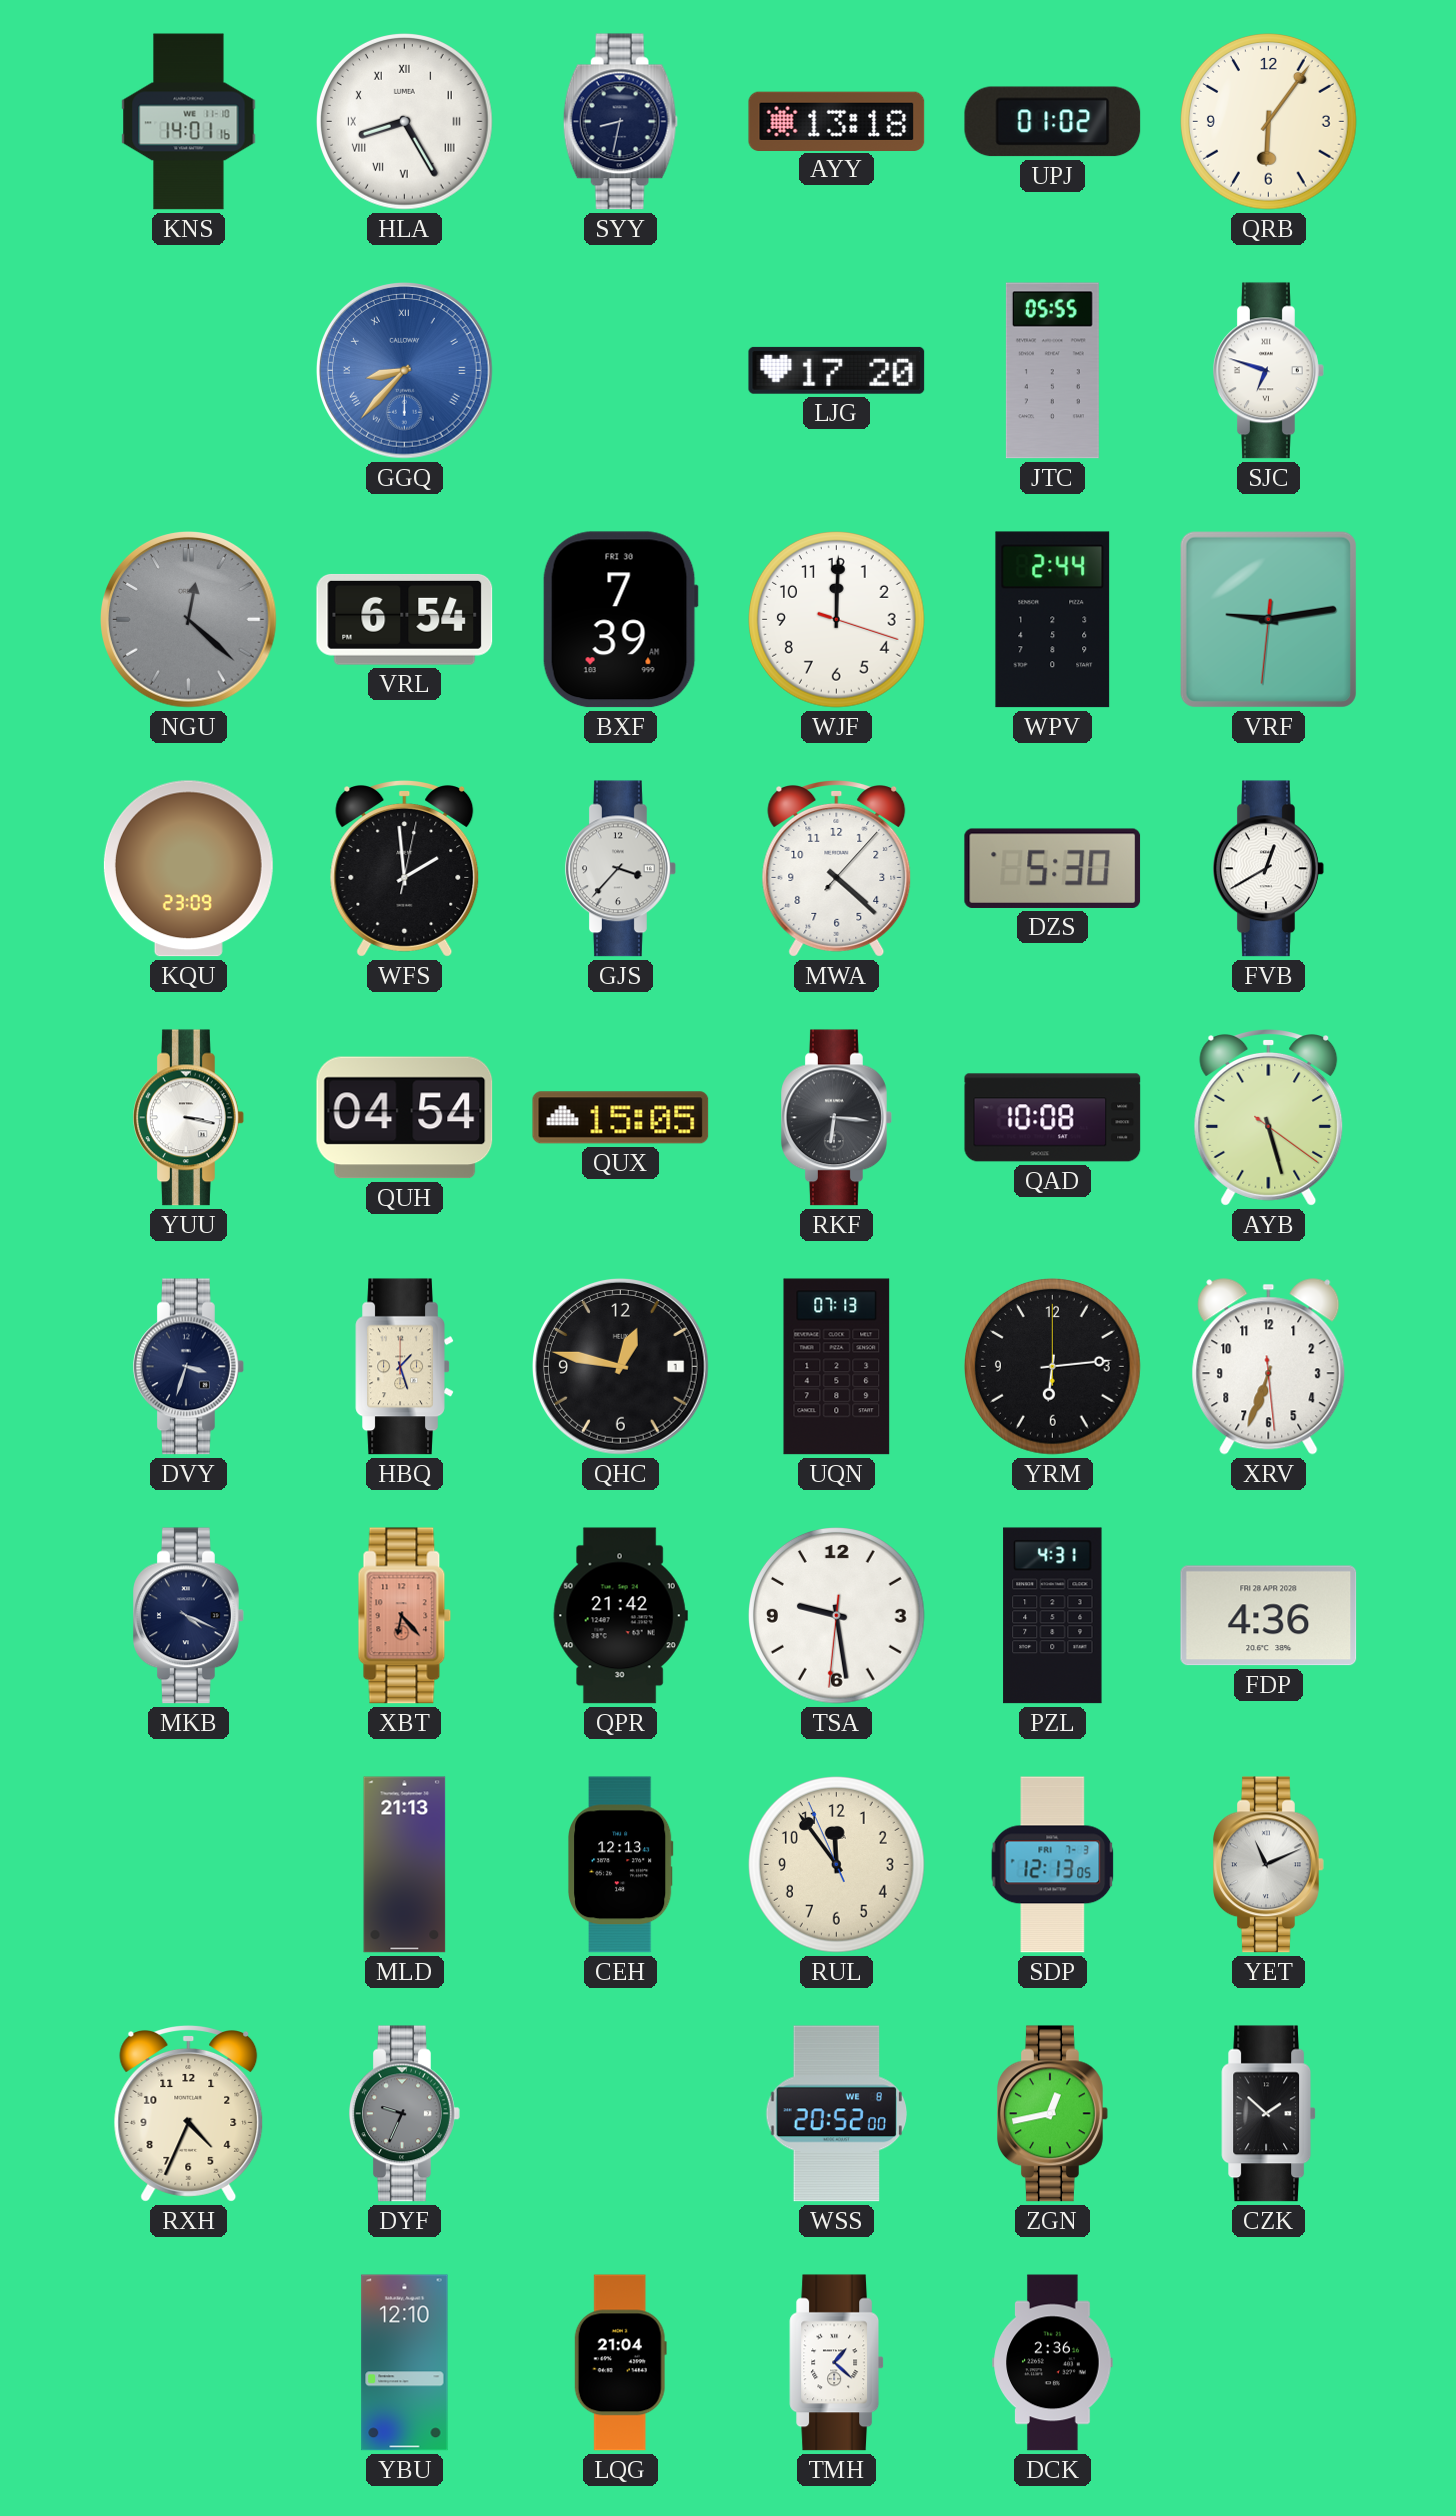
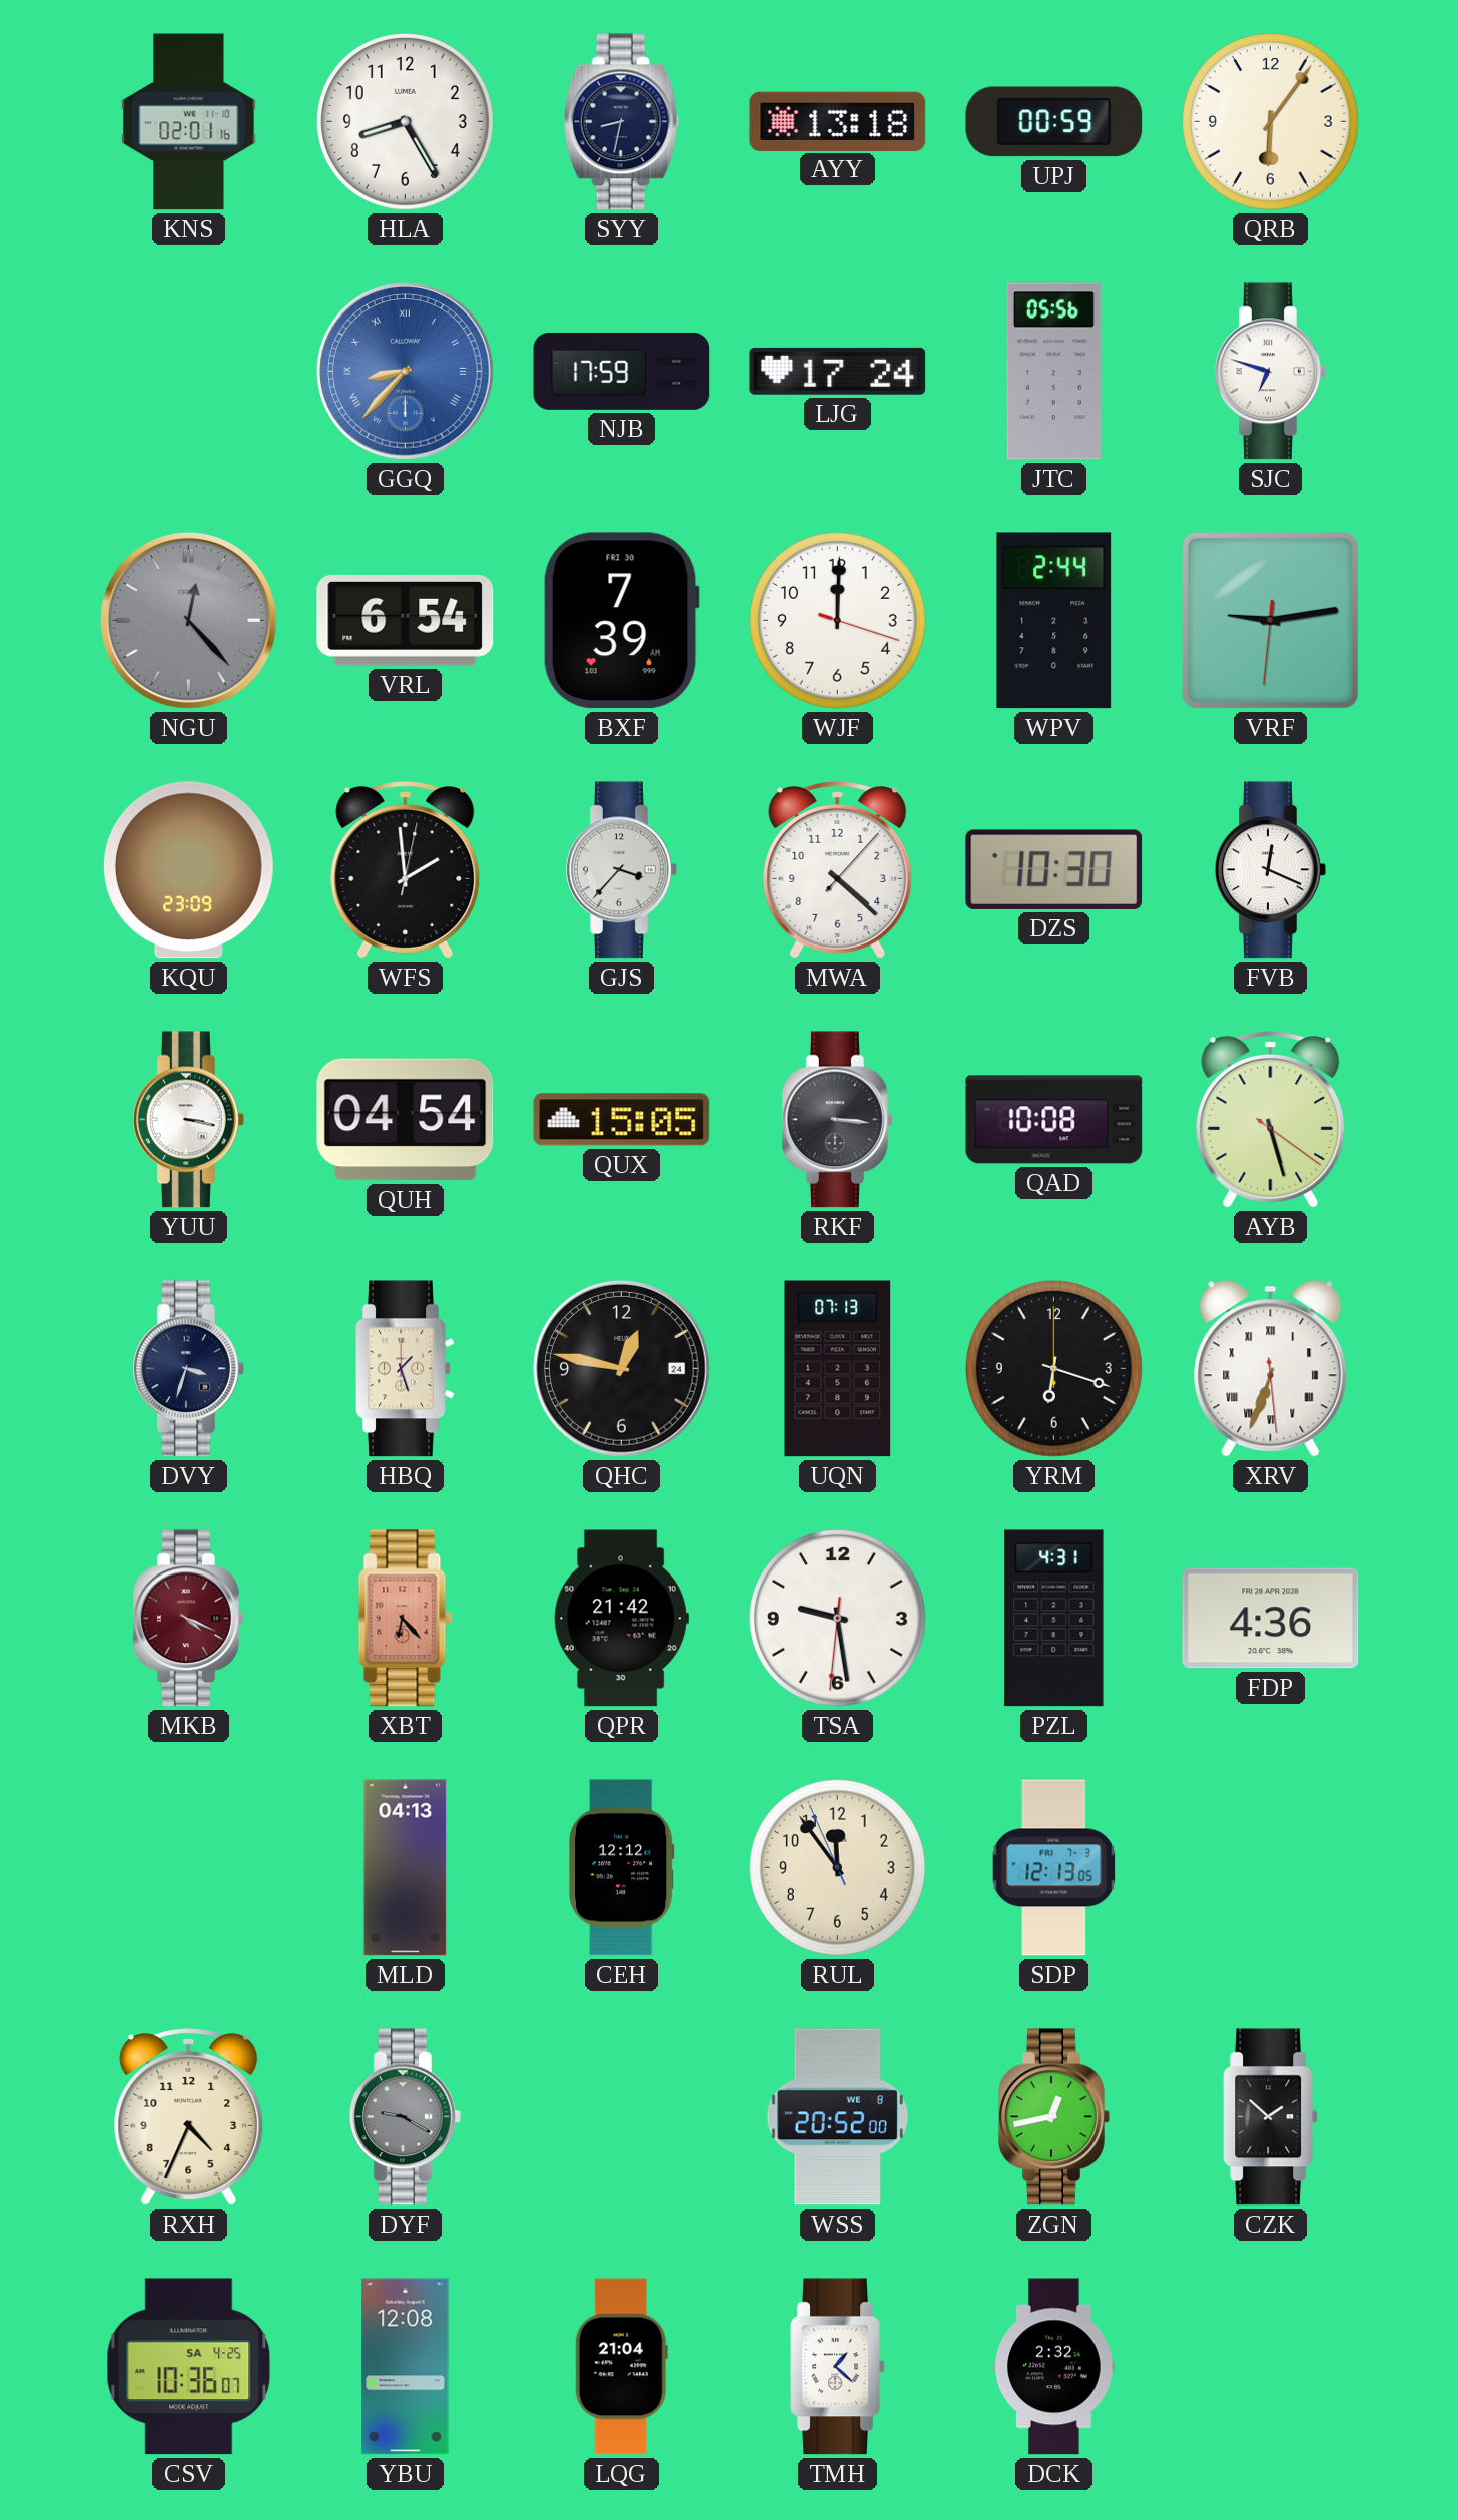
KNS: 14:01 -> 02:01 (189, 122)
HLA numerals: Roman -> Arabic (406, 122)
UPJ: 01:02 -> 00:59 (1054, 122)
NJB: none -> 17:59 (622, 371)
LJG: 17:20 -> 17:24 (838, 371)
JTC: 05:55 -> 05:56 (1053, 372)
NGU: 12:22 -> 12:23 (189, 621)
DZS: 5:30 -> 10:30 (1054, 869)
FVB: 12:40 -> 12:19 (1271, 870)
RKF: 6:16 -> 3:16 (838, 1120)
QHC date: 1 -> 24 (622, 1369)
YRM: 6:14 -> 6:18 (1054, 1369)
XRV numerals: Arabic -> Roman (1271, 1369)
MKB dial: navy -> burgundy (189, 1619)
MLD: 21:13 -> 04:13 (406, 1868)
CEH: 12:13 -> 12:12 (622, 1868)
YET: 11:11 -> none (1269, 1865)
DYF: 9:34 -> 9:20 (406, 2117)
CSV: none -> 10:36 (189, 2367)
YBU: 12:10 -> 12:08 (406, 2367)
DCK: 2:36 -> 2:32 (1054, 2367)
